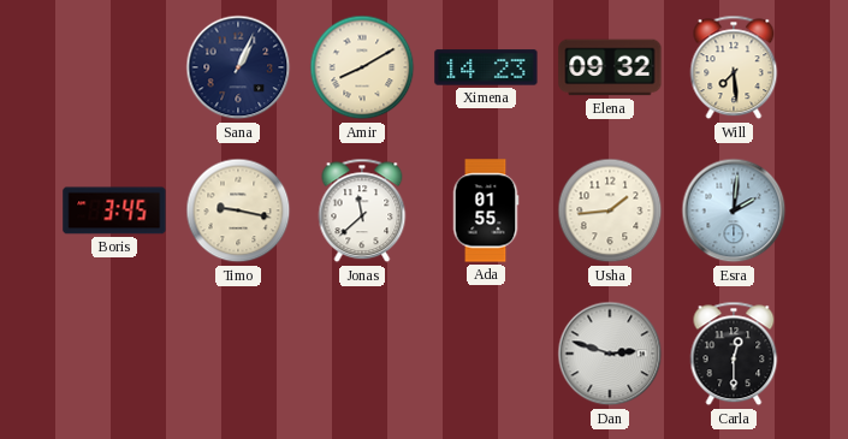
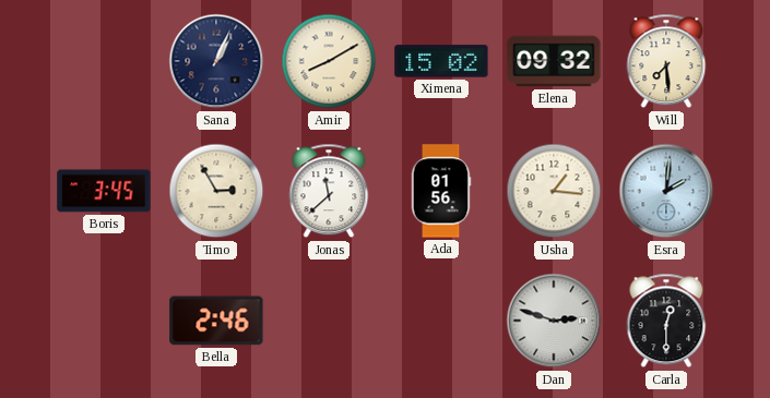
Ximena: 14:23 -> 15:02 (441, 61)
Timo: 9:17 -> 2:55 (216, 191)
Ada: 01:55 -> 01:56 (441, 191)
Usha: 1:44 -> 1:16 (554, 191)
Bella: none -> 2:46 (216, 321)
